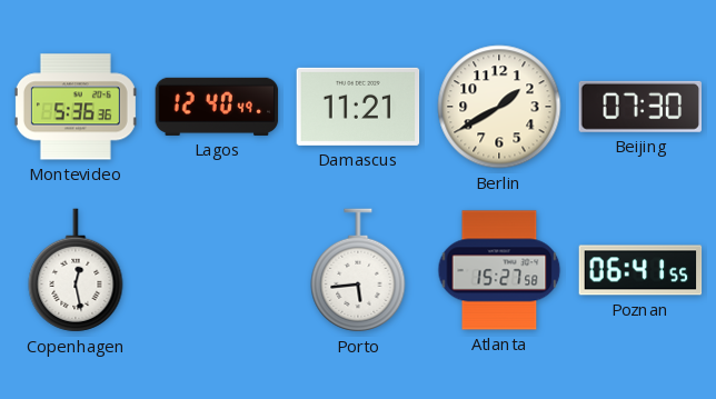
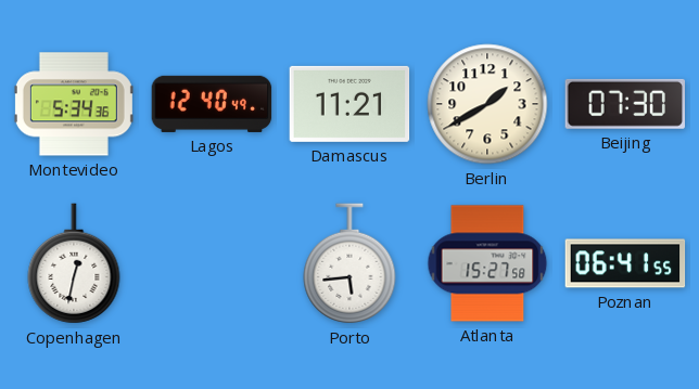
Montevideo: 5:36 -> 5:34 (74, 104)
Copenhagen: 12:28 -> 12:32 (74, 263)
